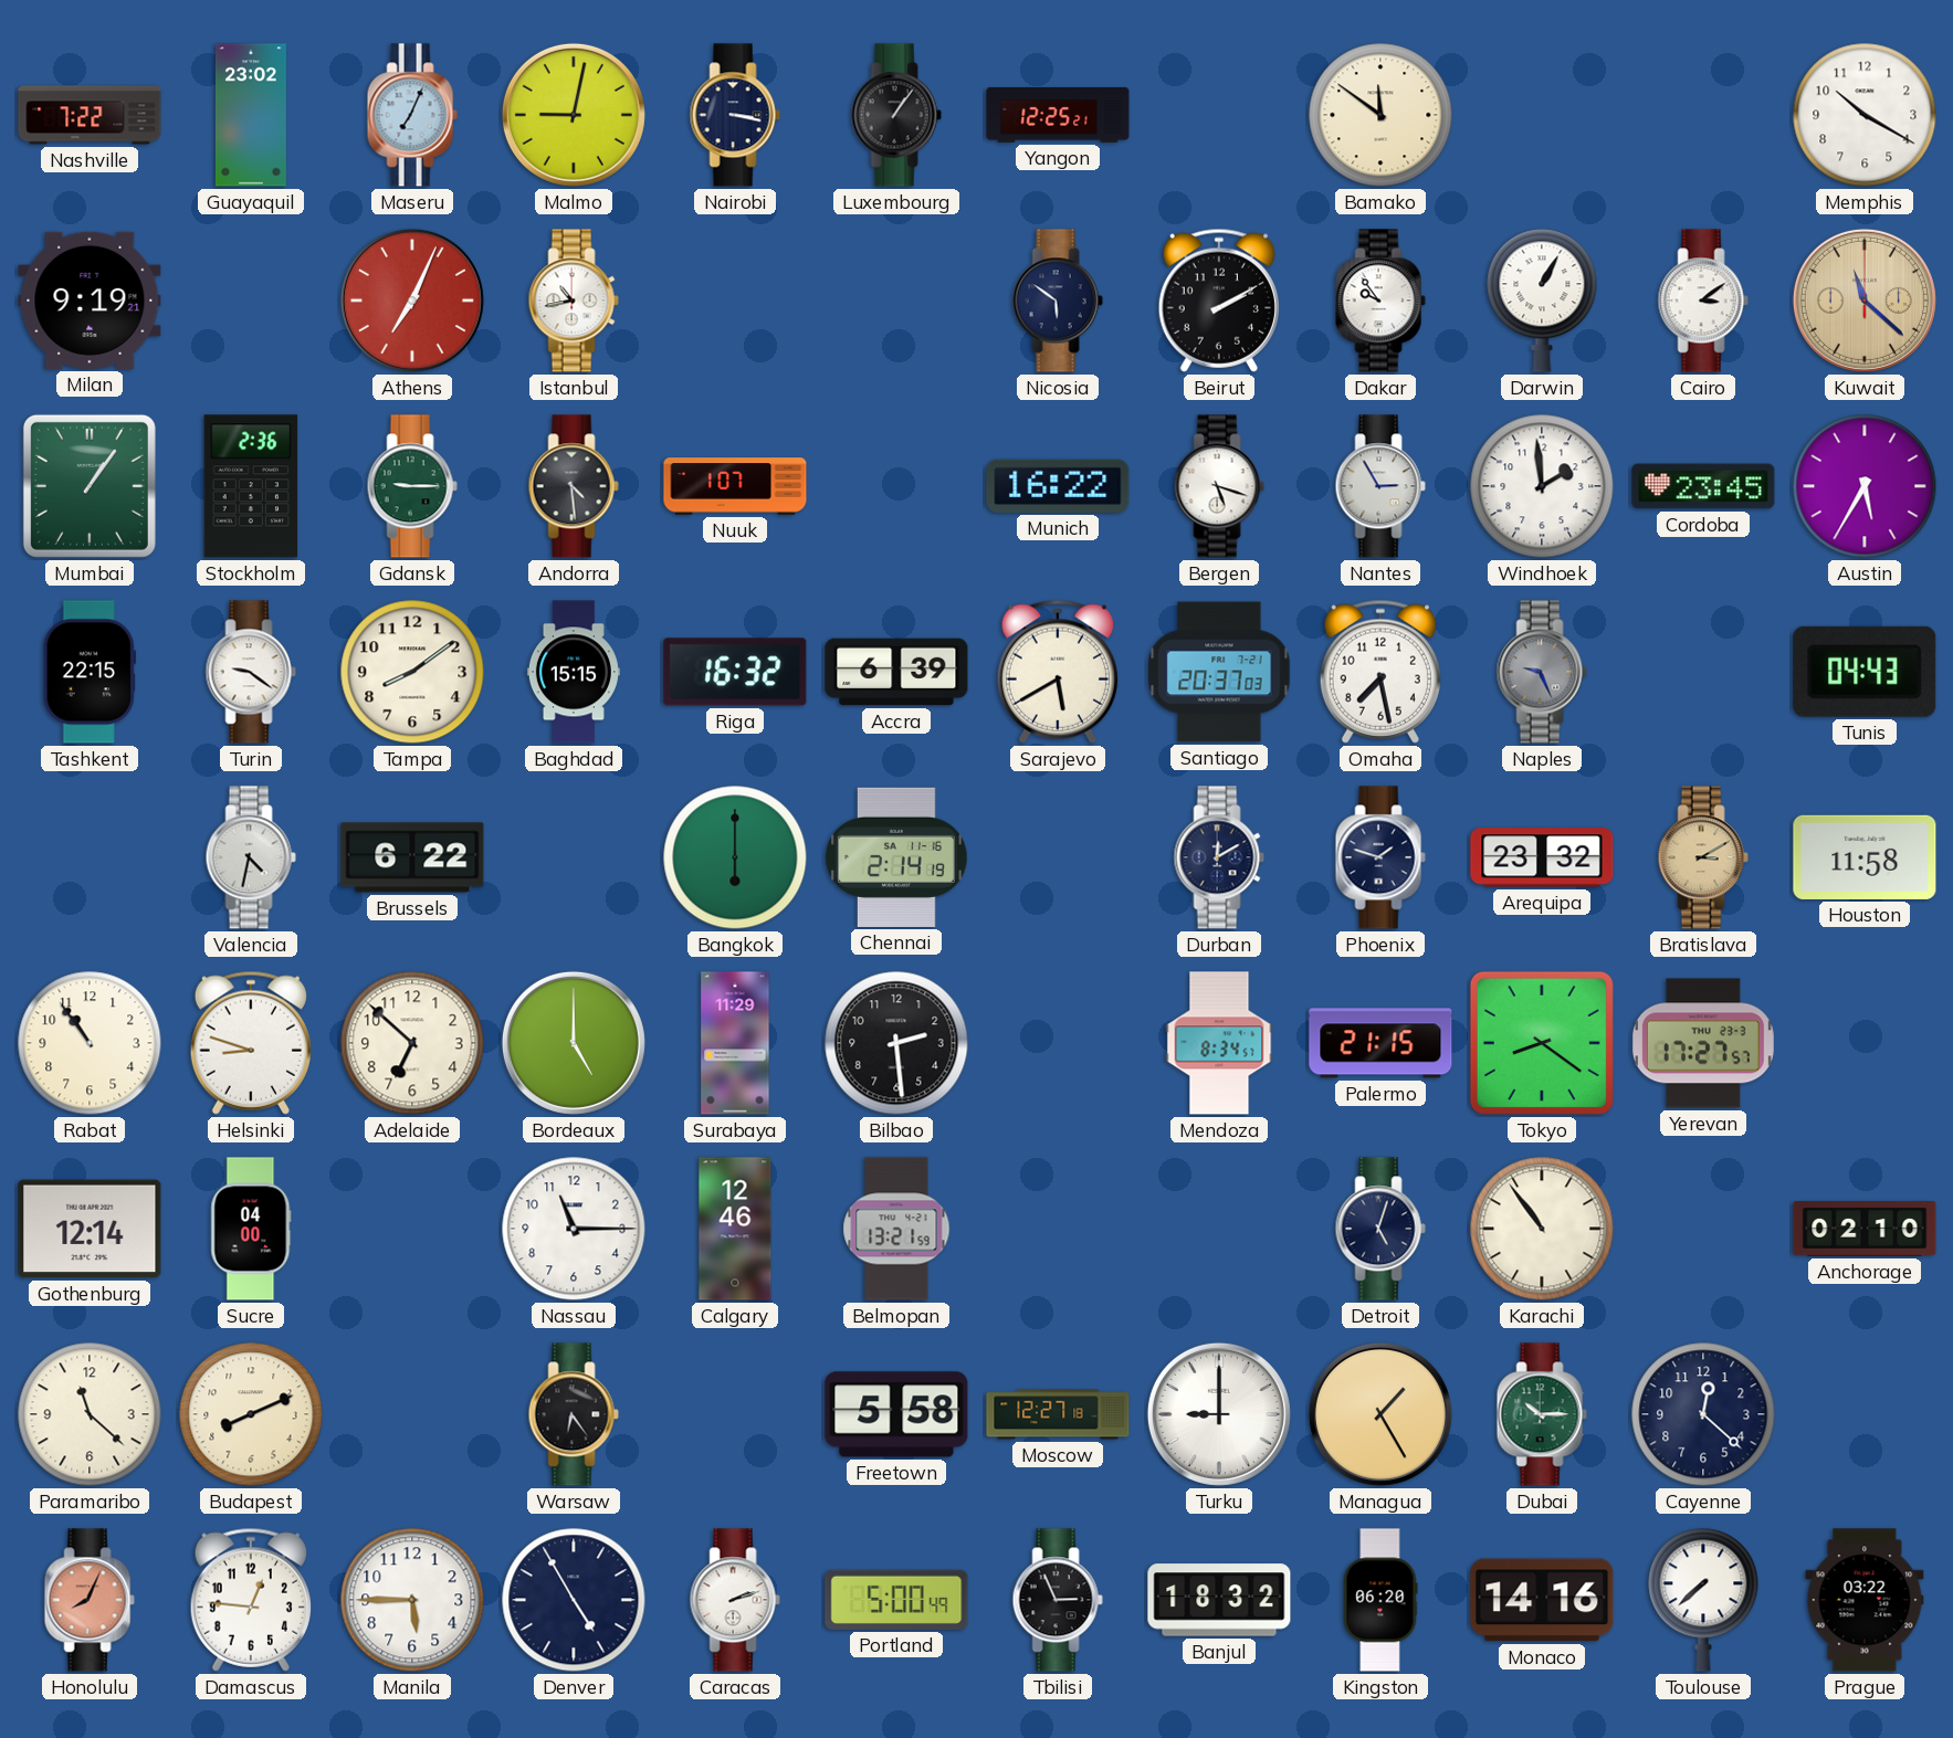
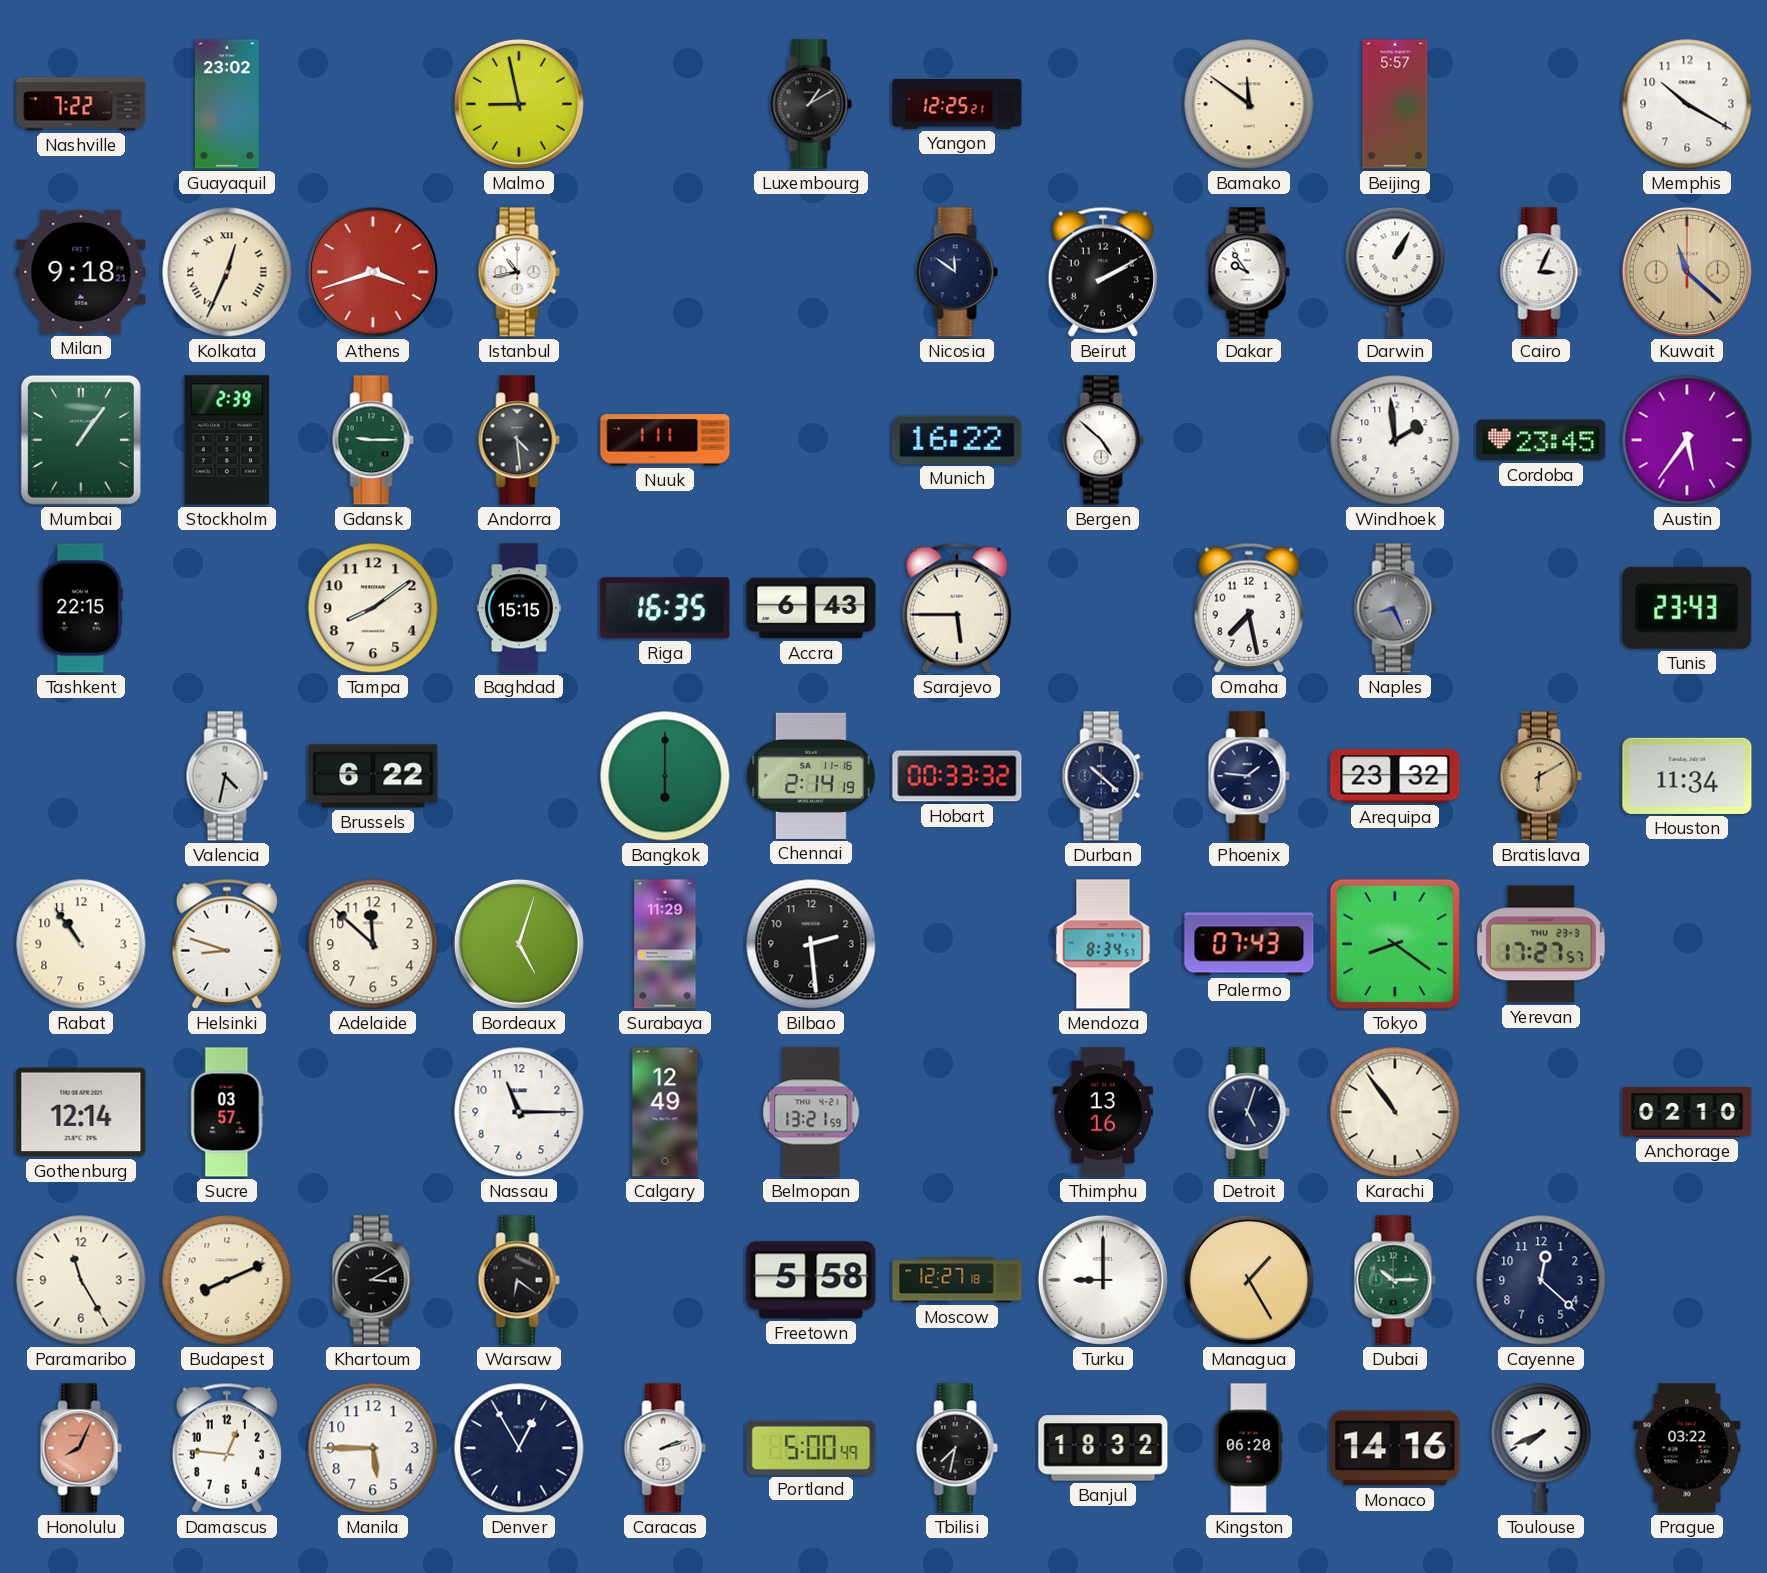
Maseru: 7:04 -> none (412, 115)
Malmo: 9:02 -> 8:58 (519, 104)
Nairobi: 3:17 -> none (735, 115)
Luxembourg: 1:06 -> 1:10 (811, 104)
Beijing: none -> 5:57 (1395, 104)
Milan: 9:19 -> 9:18 (81, 272)
Kolkata: none -> 12:34 (227, 272)
Athens: 7:04 -> 3:42 (373, 272)
Nicosia: 5:51 -> 11:51 (957, 272)
Cairo: 3:09 -> 3:04 (1541, 272)
Stockholm: 2:36 -> 2:39 (227, 440)
Nuuk: 1:07 -> 1:11 (665, 440)
Bergen: 5:18 -> 4:52 (1103, 440)
Nantes: 2:55 -> none (1380, 486)
Austin: 5:35 -> 5:36 (1687, 440)
Turin: 9:21 -> none (251, 672)
Riga: 16:32 -> 16:35 (665, 608)
Accra: 6:39 -> 6:43 (811, 608)
Sarajevo: 5:40 -> 5:45 (957, 608)
Santiago: 20:37 -> none (1219, 672)
Naples: 9:26 -> 8:26 (1395, 608)
Tunis: 04:43 -> 23:43 (1687, 608)
Hobart: none -> 00:33 (957, 776)
Durban: 12:10 -> 10:22 (1103, 776)
Phoenix: 1:48 -> 1:46 (1249, 776)
Bratislava: 3:10 -> 6:10 (1541, 776)
Houston: 11:58 -> 11:34 (1687, 776)
Adelaide: 6:52 -> 11:52 (373, 944)
Bordeaux: 5:00 -> 5:03 (519, 944)
Palermo: 21:15 -> 07:43 (1249, 944)
Sucre: 04:00 -> 03:57 (227, 1112)
Calgary: 12:46 -> 12:49 (665, 1112)
Thimphu: none -> 13:16 (1103, 1112)
Paramaribo: 11:22 -> 11:25 (81, 1280)
Khartoum: none -> 3:10 (373, 1280)
Warsaw: 6:24 -> 6:21 (519, 1280)
Denver: 4:55 -> 12:55 (519, 1448)
Tbilisi: 2:56 -> 7:32 (957, 1448)
Toulouse: 7:38 -> 7:41 (1541, 1448)
